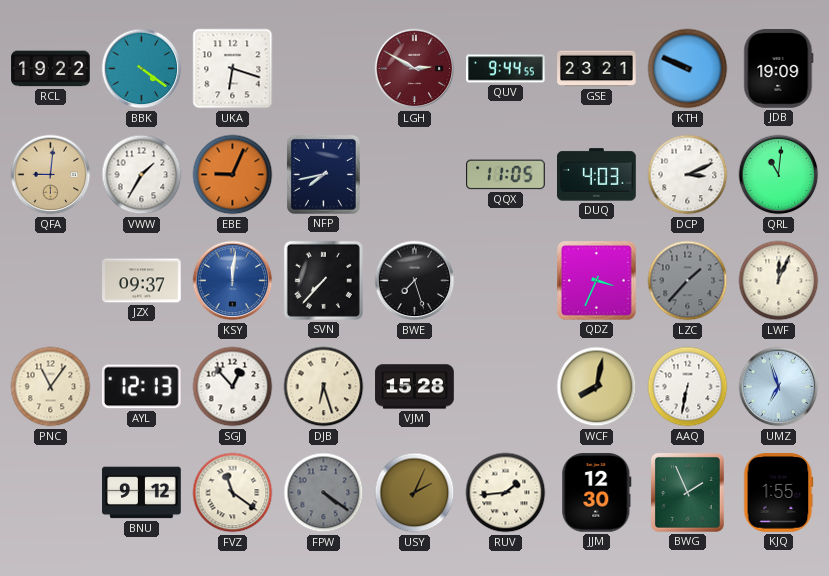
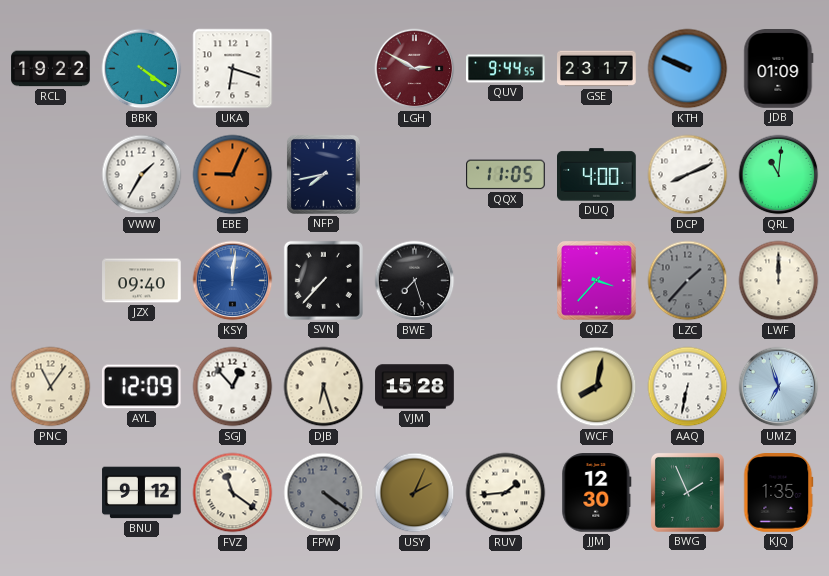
GSE: 23:21 -> 23:17 (597, 69)
JDB: 19:09 -> 01:09 (779, 69)
QFA: 9:01 -> none (51, 175)
DUQ: 4:03 -> 4:00 (597, 175)
DCP: 3:11 -> 8:11 (688, 175)
JZX: 09:37 -> 09:40 (142, 281)
QDZ: 3:34 -> 3:37 (597, 281)
LWF: 12:04 -> 12:00 (779, 281)
AYL: 12:13 -> 12:09 (141, 387)
KJQ: 1:55 -> 1:35 (779, 493)
